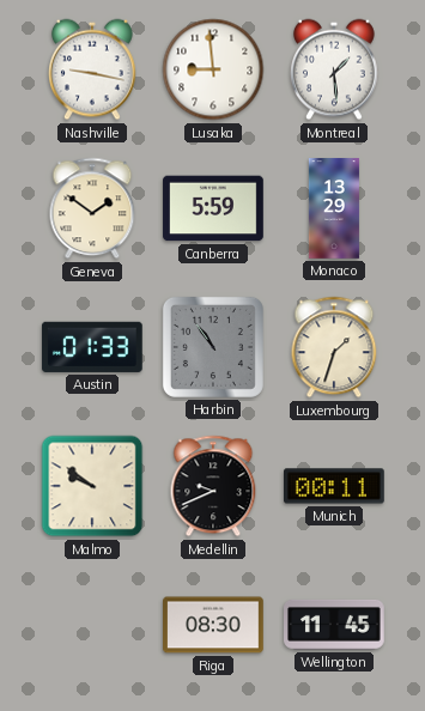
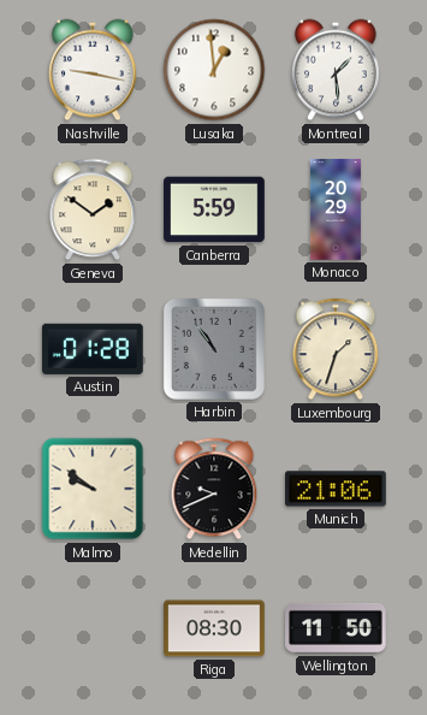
Lusaka: 8:59 -> 12:59 (214, 70)
Monaco: 13:29 -> 20:29 (336, 209)
Austin: 01:33 -> 01:28 (93, 349)
Munich: 00:11 -> 21:06 (336, 489)
Wellington: 11:45 -> 11:50 (337, 628)
